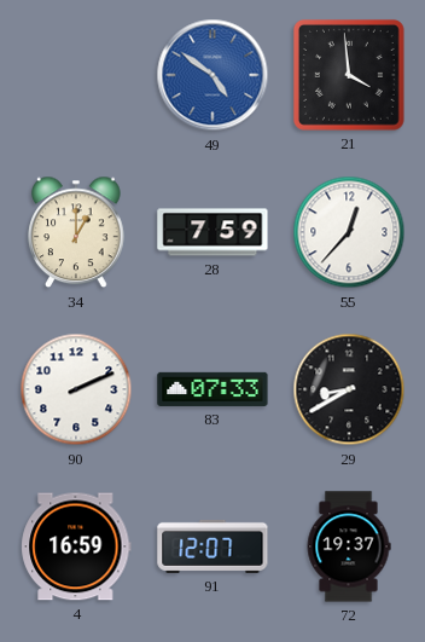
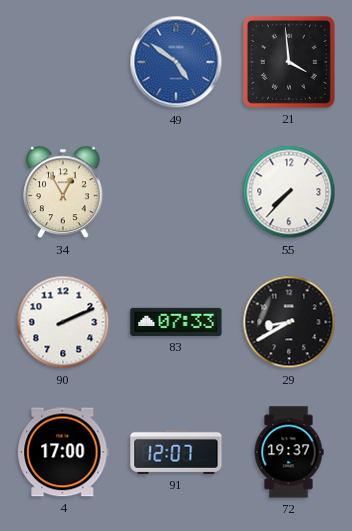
34: 1:00 -> 12:55 (63, 192)
28: 7:59 -> none (212, 232)
55: 12:37 -> 7:37 (289, 192)
4: 16:59 -> 17:00 (63, 452)
